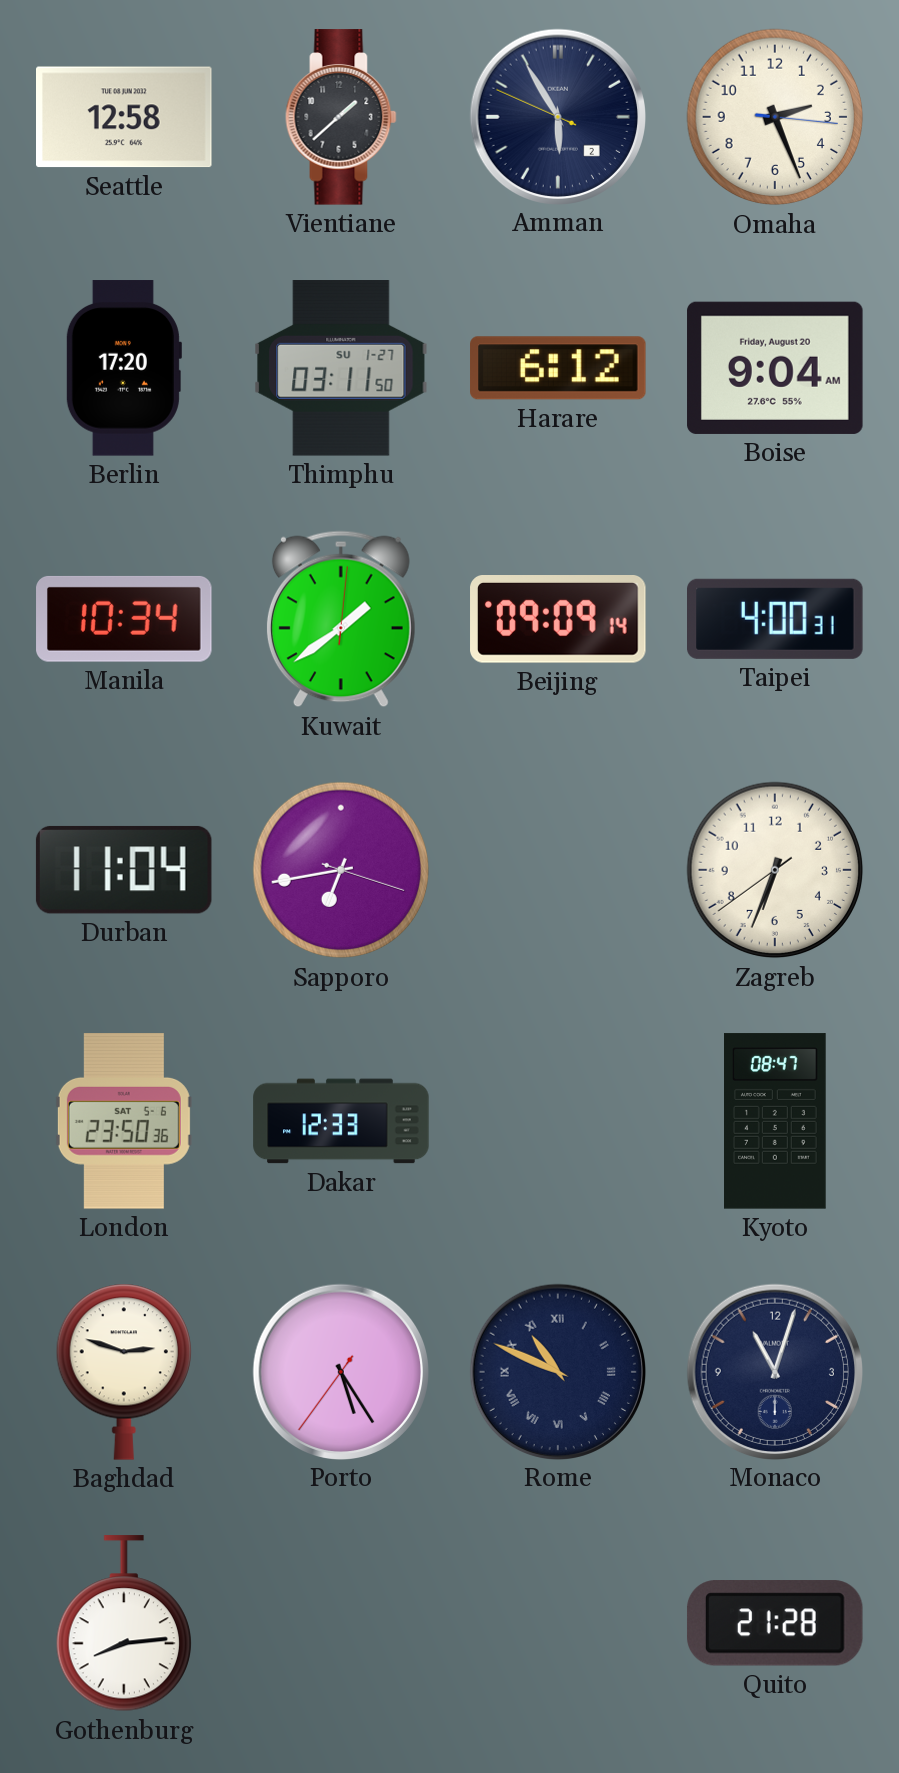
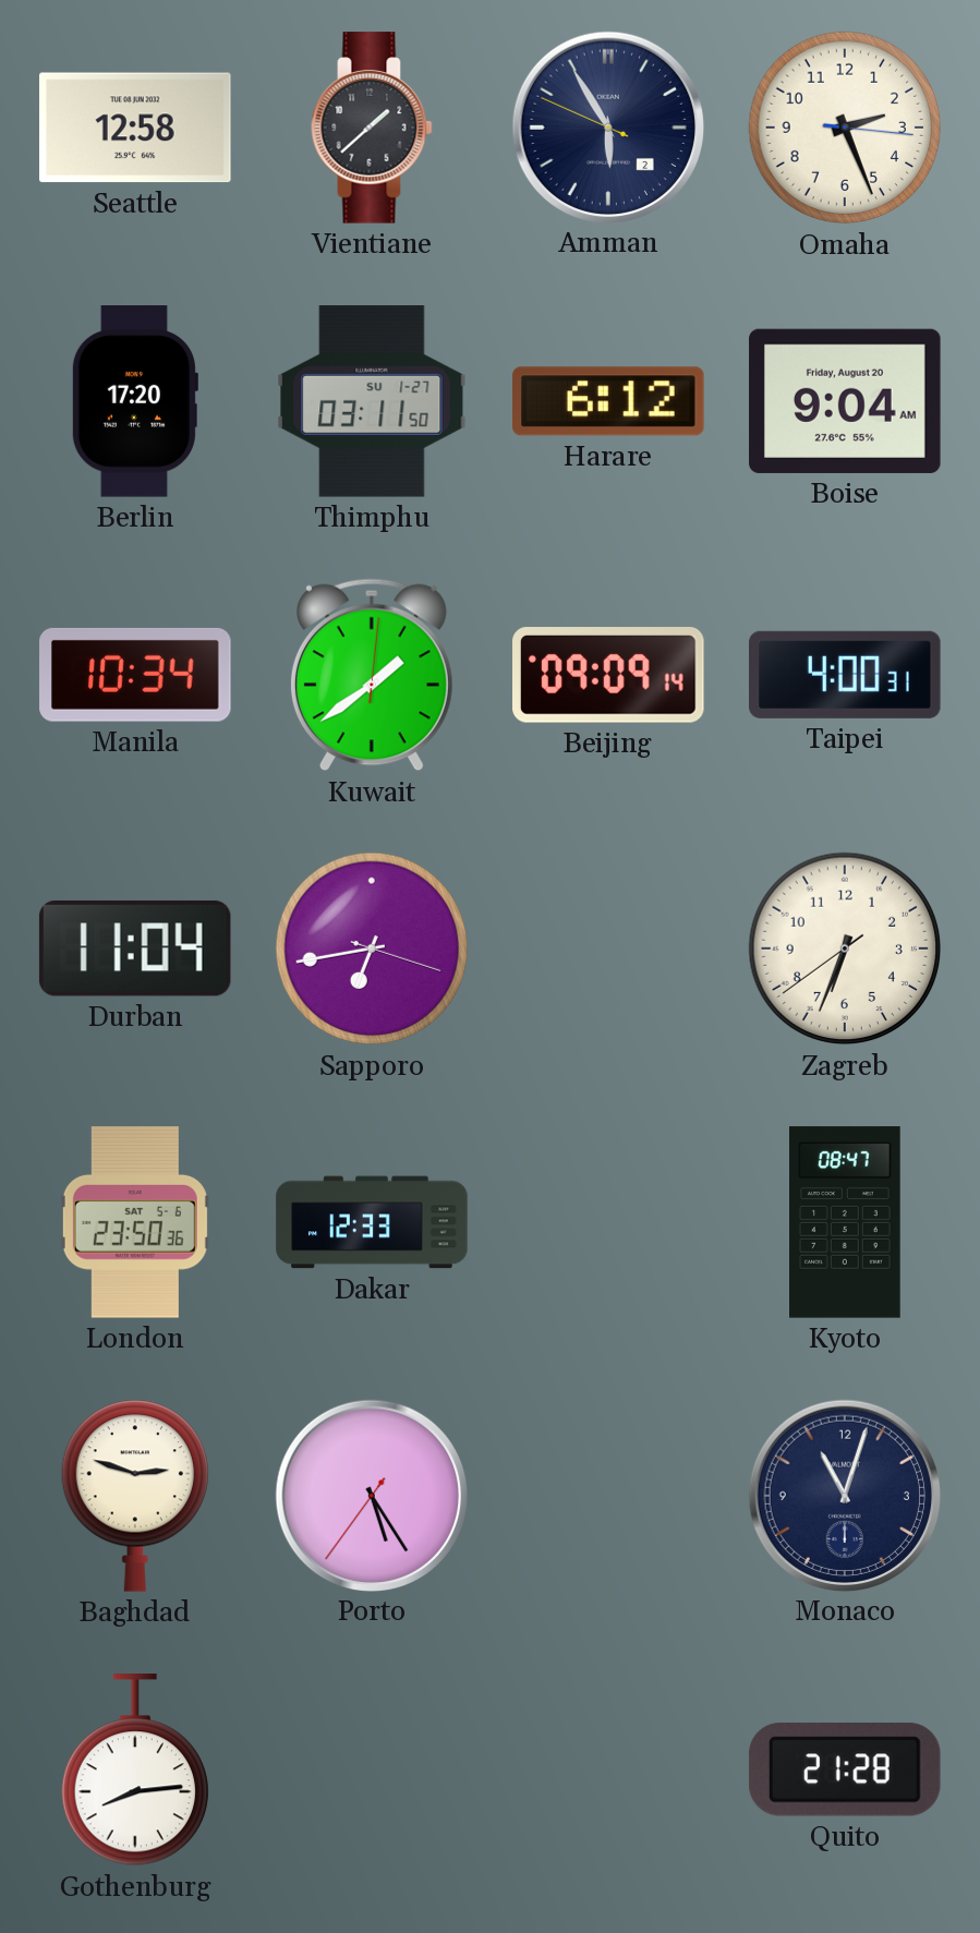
Rome: 10:49 -> none (557, 1371)
